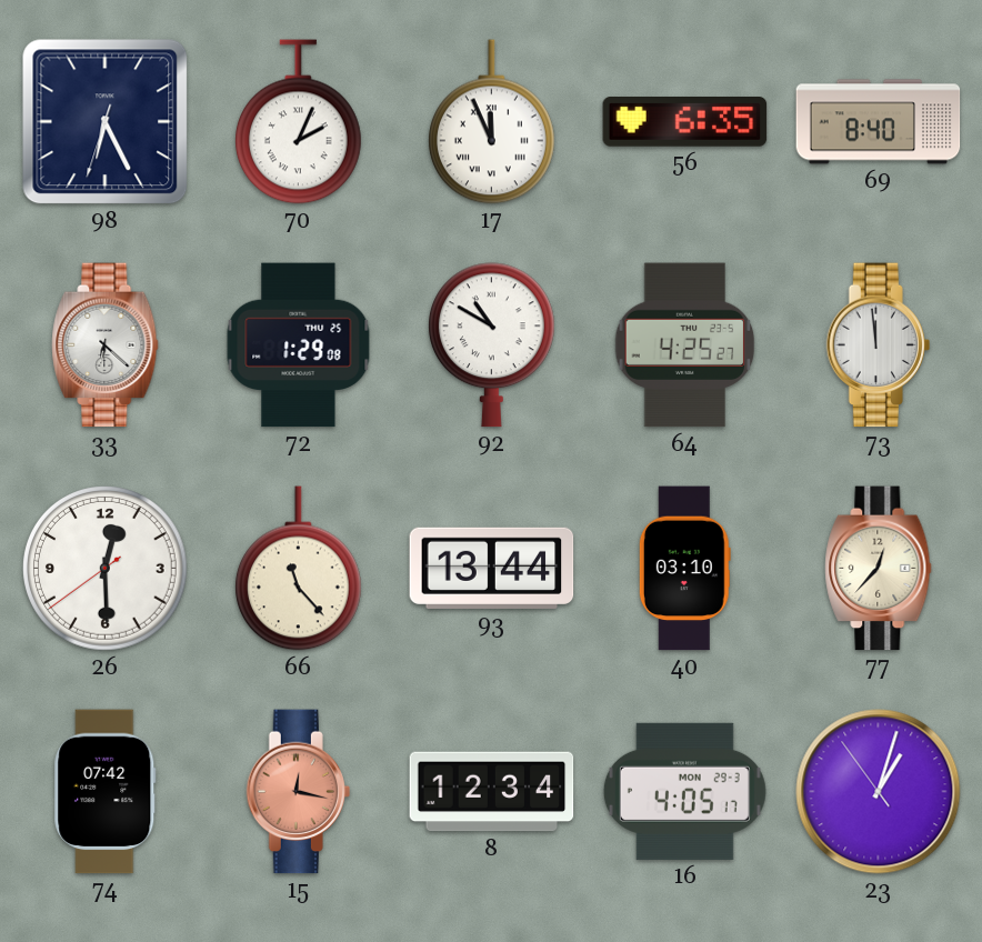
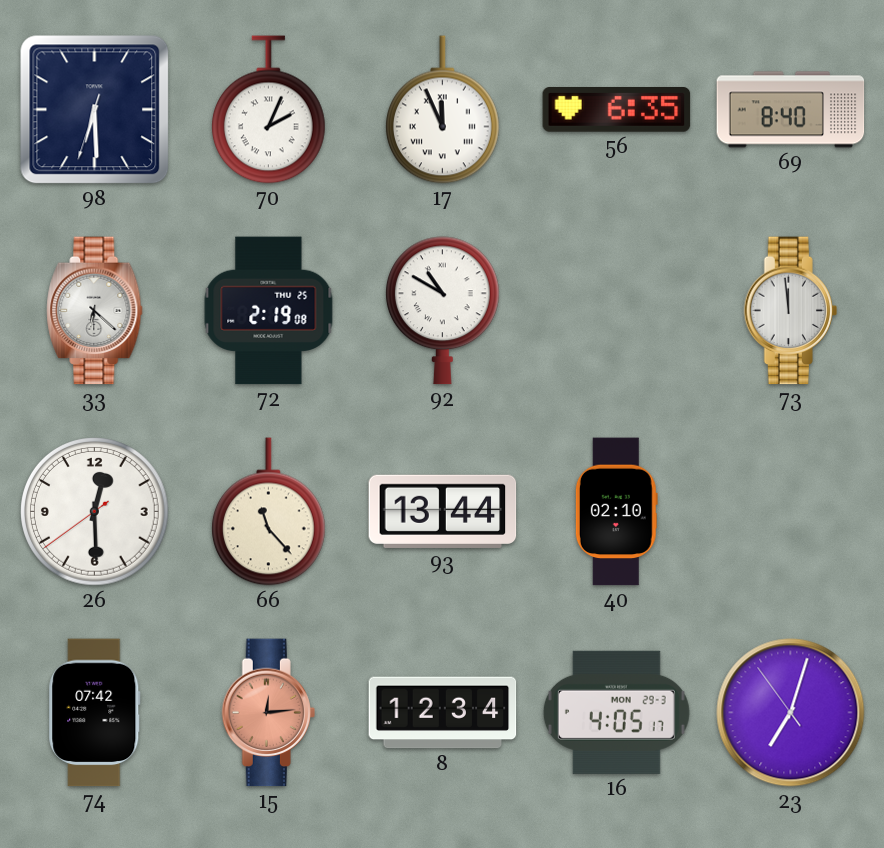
98: 6:25 -> 6:29 (95, 110)
72: 1:29 -> 2:19 (269, 311)
64: 4:25 -> none (685, 345)
40: 03:10 -> 02:10 (616, 512)
77: 12:37 -> none (879, 569)
15: 12:17 -> 12:14 (268, 713)
23: 1:02 -> 7:02 (791, 713)
